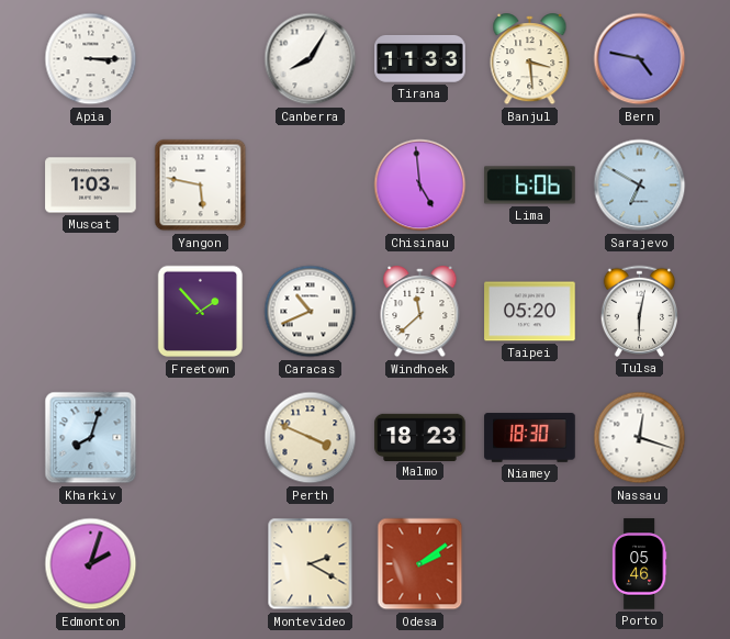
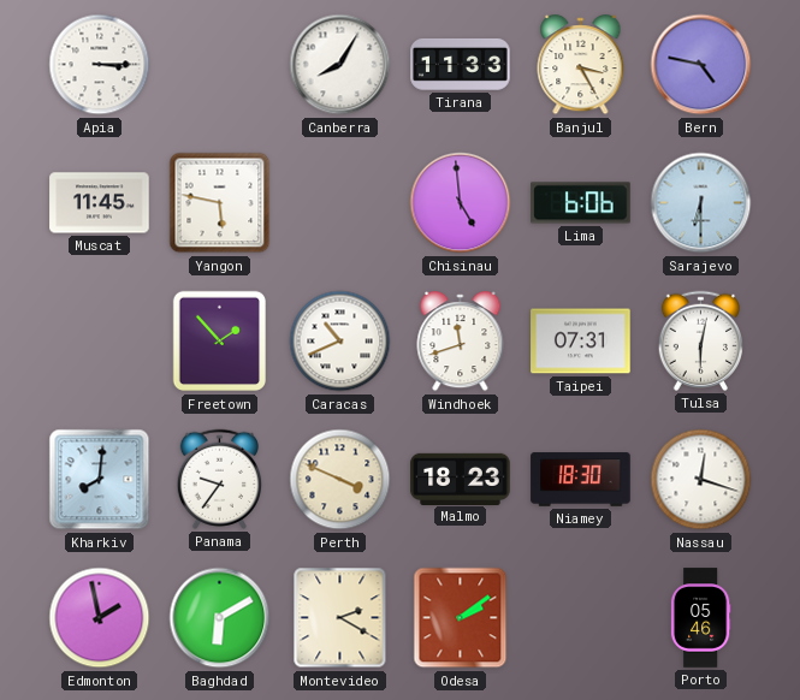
Banjul: 3:29 -> 3:25 (581, 65)
Muscat: 1:03 -> 11:45 (100, 203)
Sarajevo: 6:50 -> 6:30 (701, 203)
Windhoek: 11:38 -> 11:42 (461, 342)
Taipei: 05:20 -> 07:31 (581, 342)
Kharkiv: 8:03 -> 8:01 (100, 480)
Panama: none -> 9:36 (219, 479)
Edmonton: 2:03 -> 1:58 (100, 618)
Baghdad: none -> 6:10 (220, 618)
